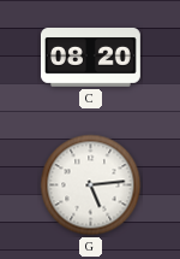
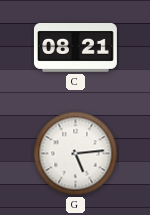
C: 08:20 -> 08:21 (75, 48)
